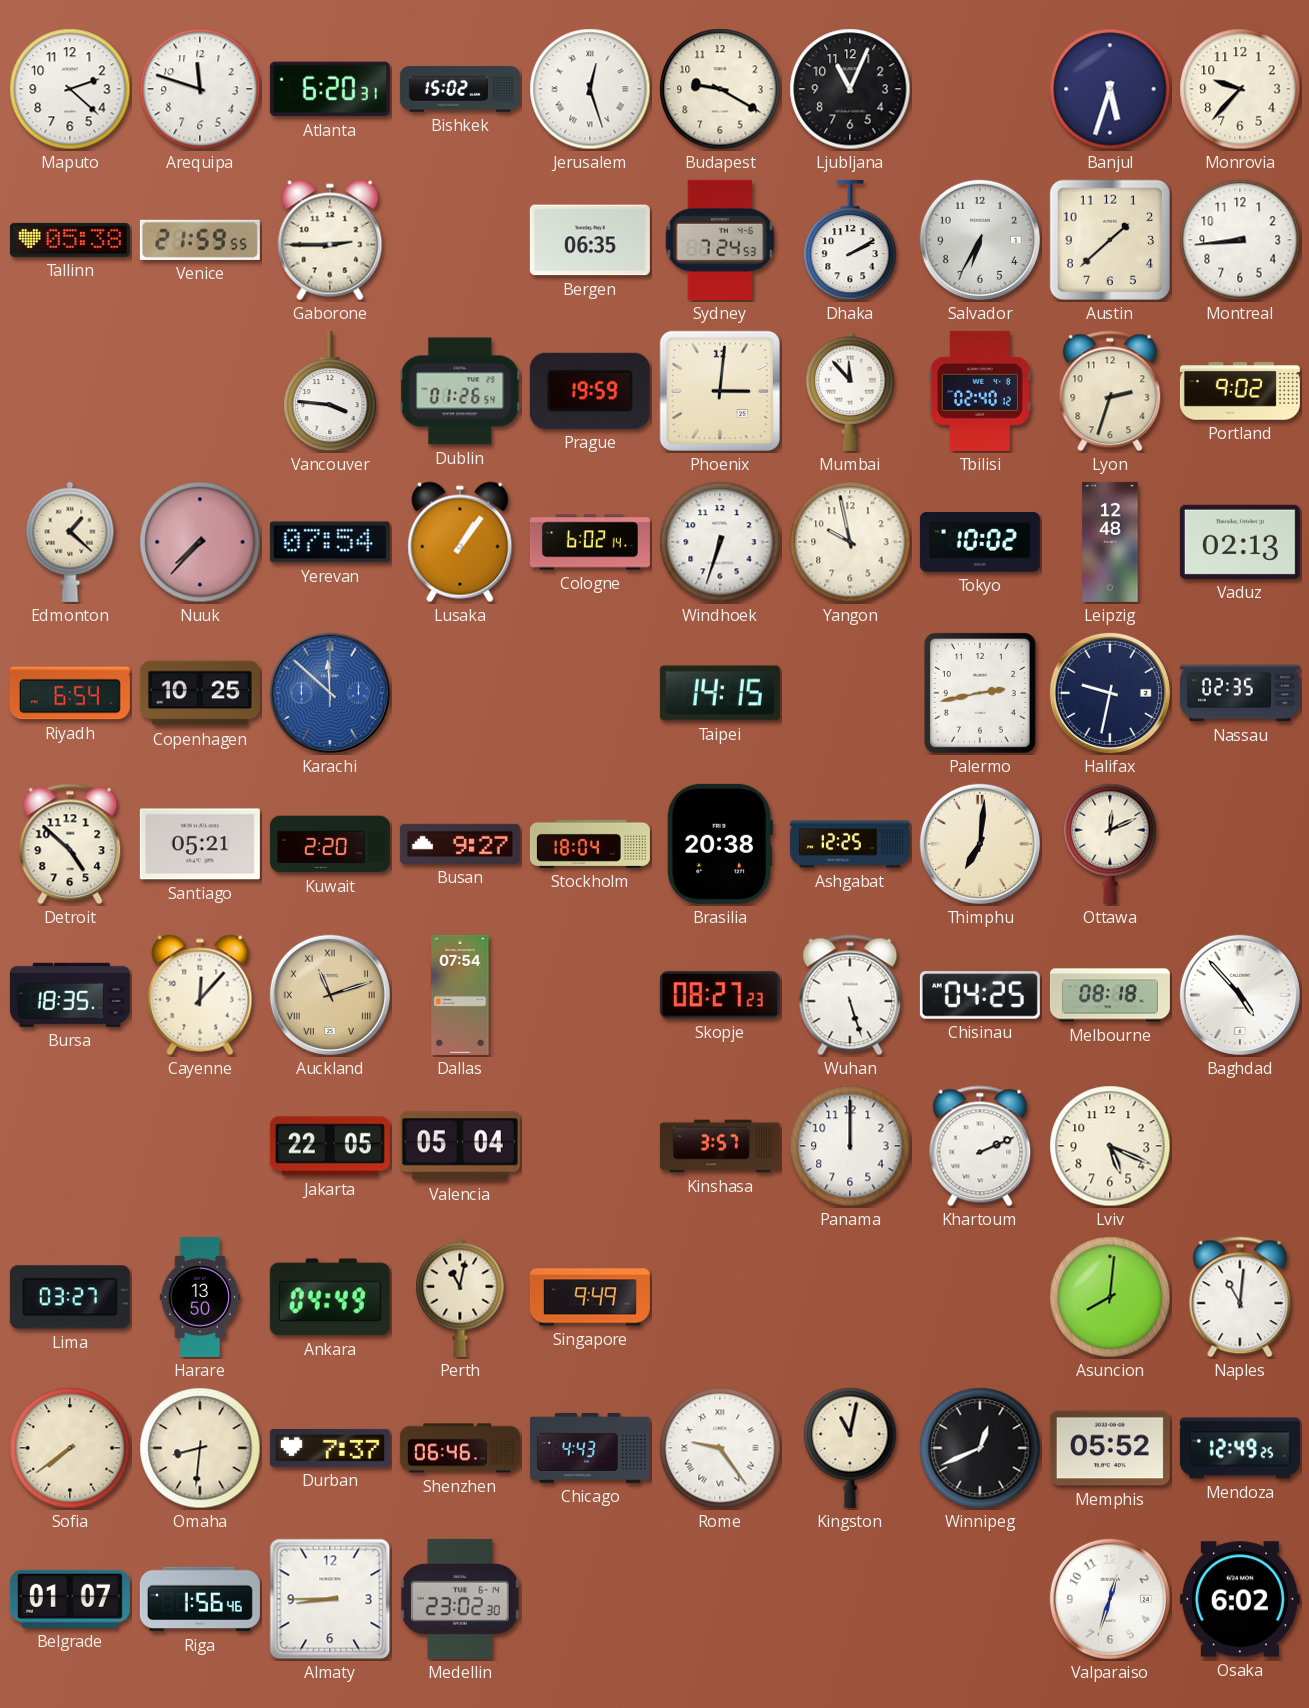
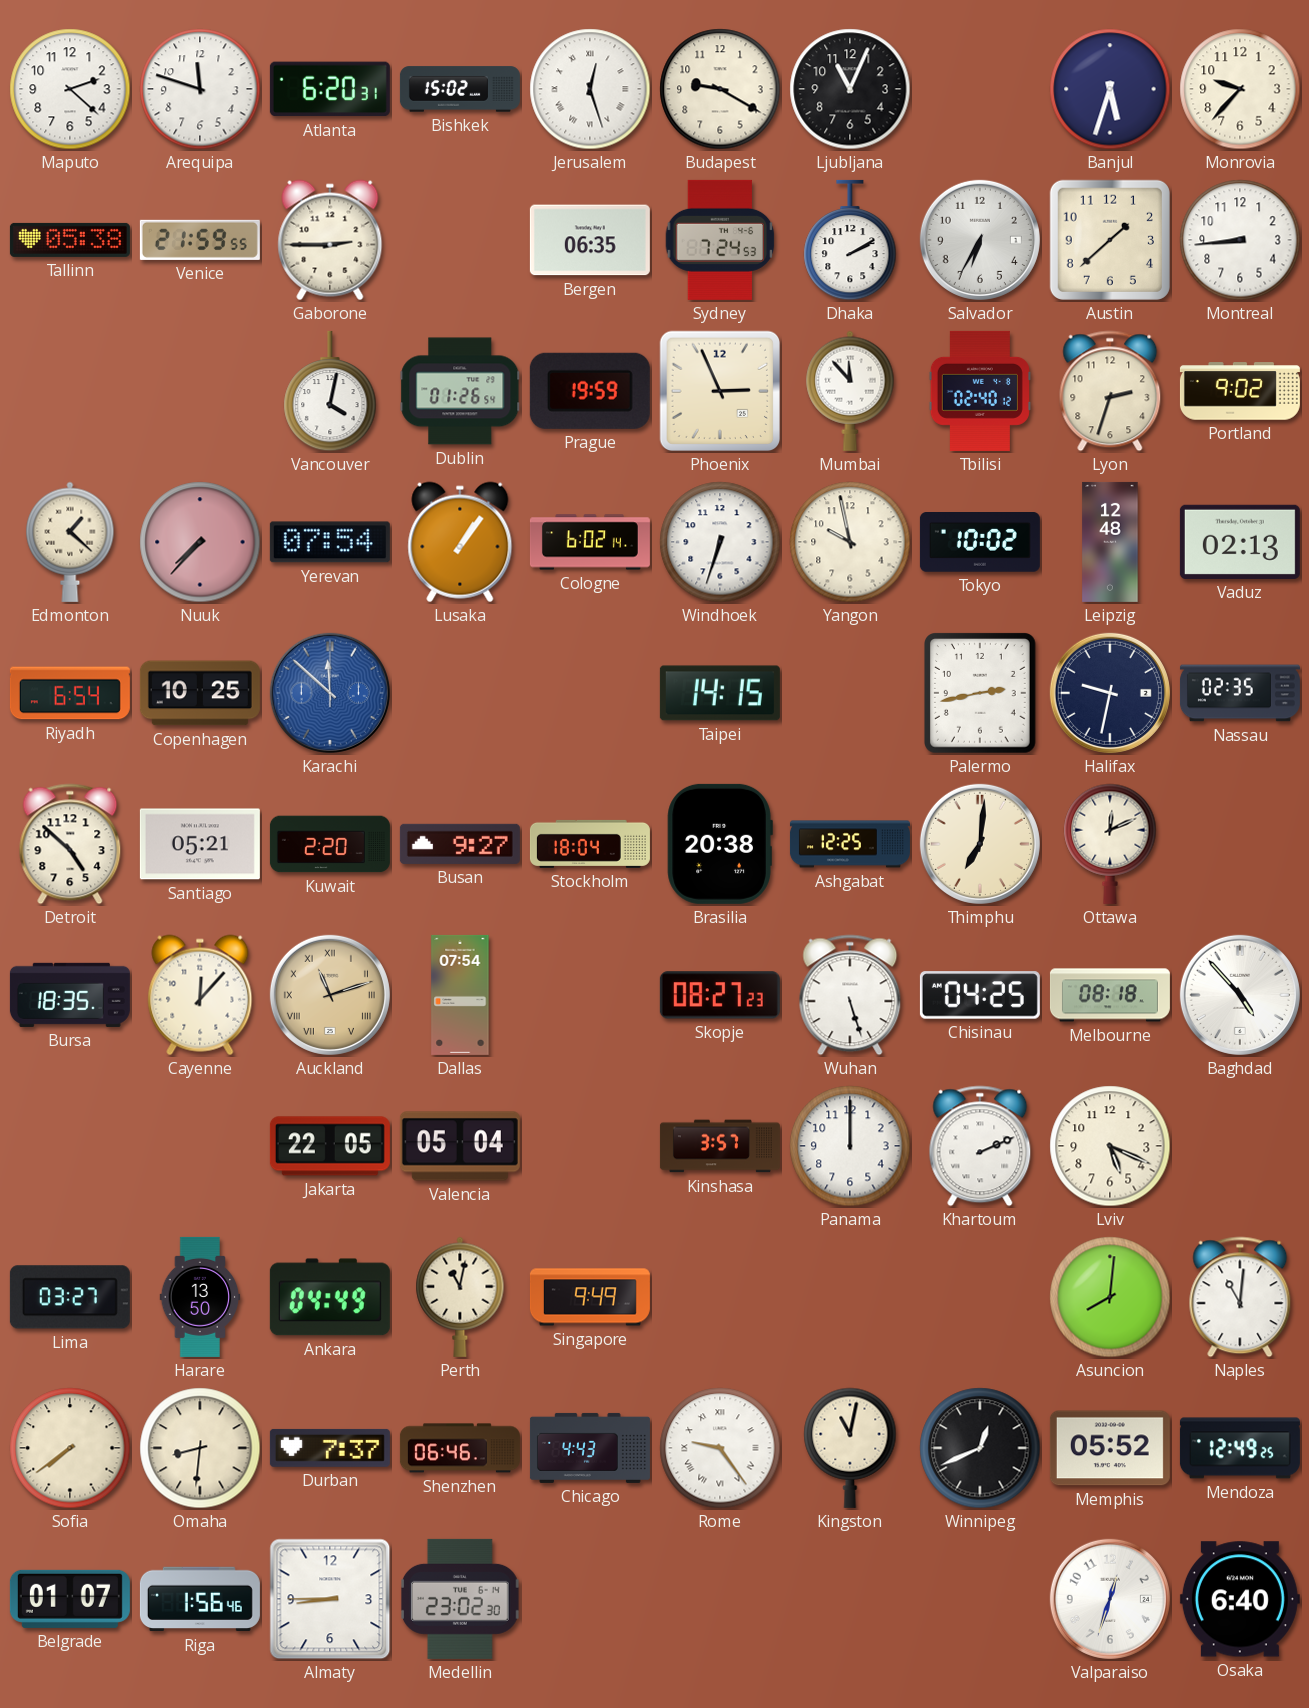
Vancouver: 3:46 -> 4:02 (330, 391)
Phoenix: 3:01 -> 2:56 (720, 391)
Osaka: 6:02 -> 6:40 (1240, 1599)
